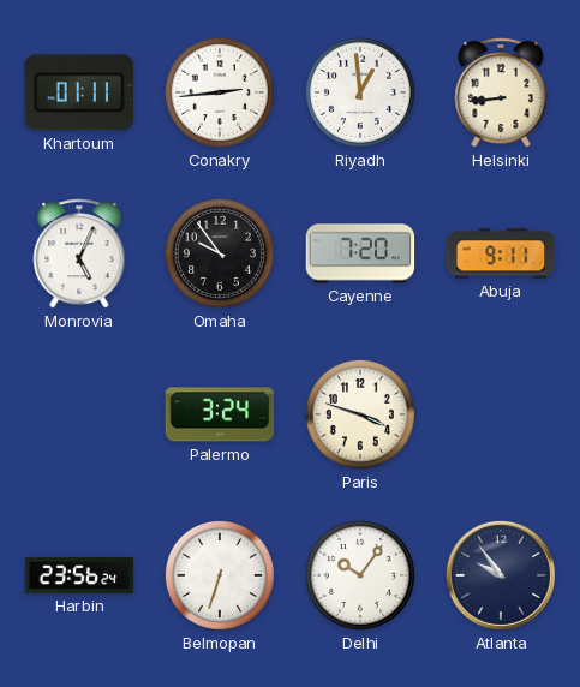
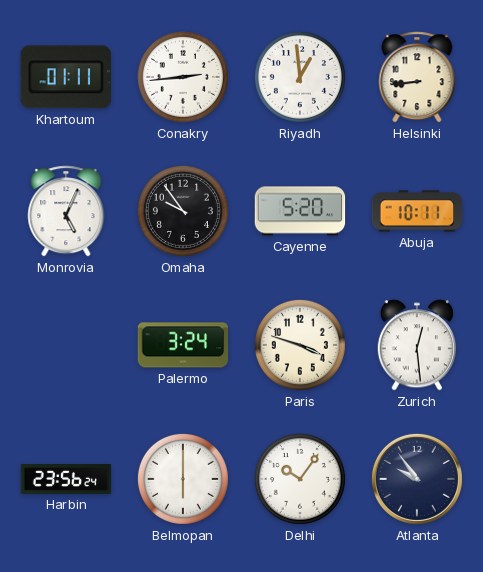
Cayenne: 7:20 -> 5:20 (300, 211)
Abuja: 9:11 -> 10:11 (417, 211)
Zurich: none -> 12:29 (417, 345)
Belmopan: 6:33 -> 6:00 (183, 479)
